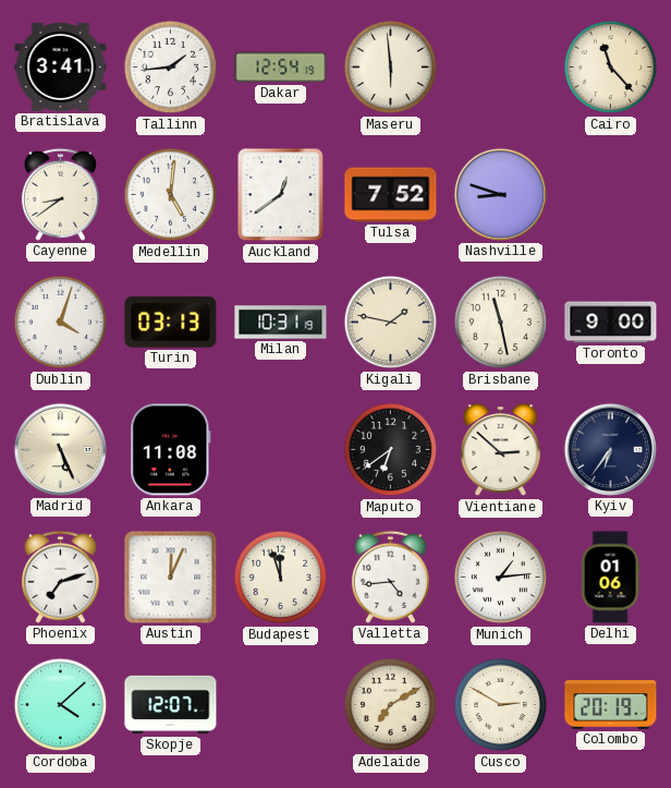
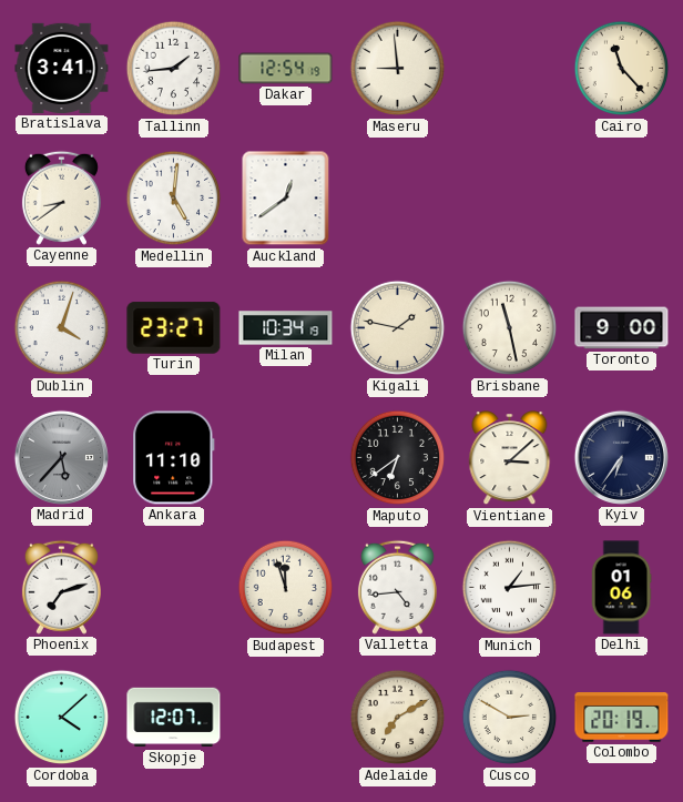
Maseru: 5:59 -> 8:59 (398, 69)
Tulsa: 7:52 -> none (391, 195)
Nashville: 8:48 -> none (500, 194)
Turin: 03:13 -> 23:27 (174, 328)
Milan: 10:31 -> 10:34 (286, 328)
Madrid: 5:26 -> 5:37 (61, 457)
Madrid dial: cream -> grey (61, 457)
Ankara: 11:08 -> 11:10 (174, 458)
Vientiane: 2:52 -> 3:08 (510, 458)
Austin: 12:04 -> none (171, 578)
